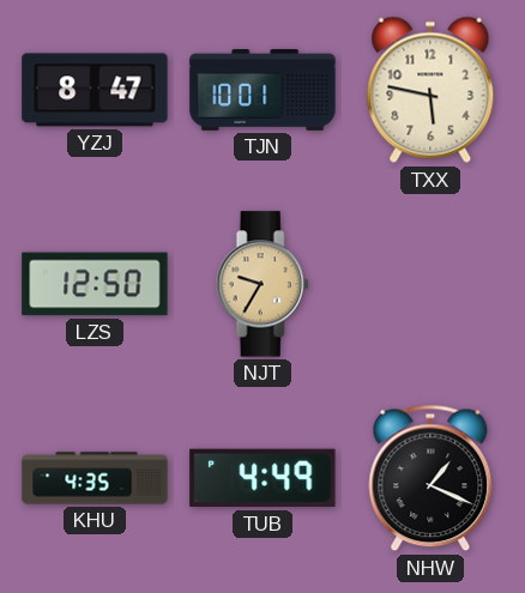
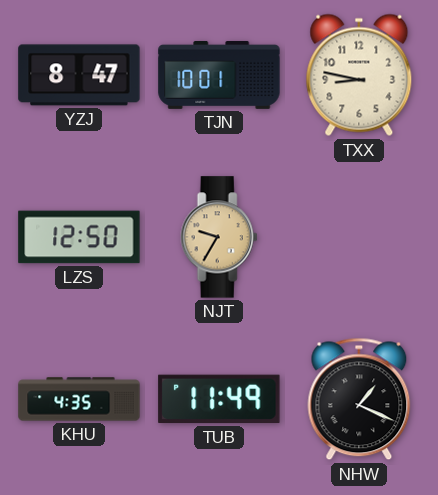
TXX: 5:47 -> 8:47 (359, 75)
TUB: 4:49 -> 11:49 (219, 399)
